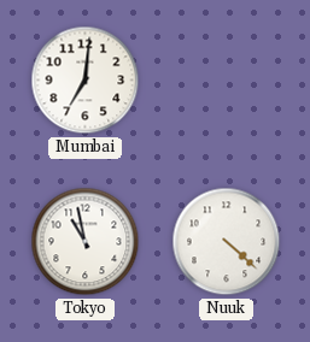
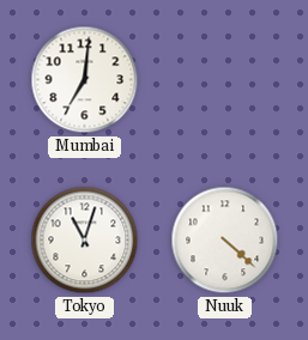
Tokyo: 10:58 -> 11:03 (85, 241)
